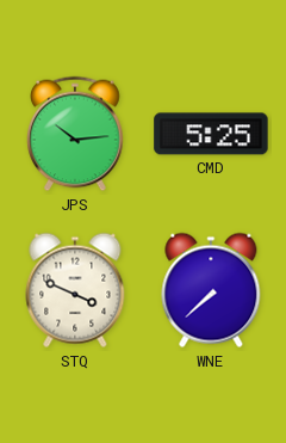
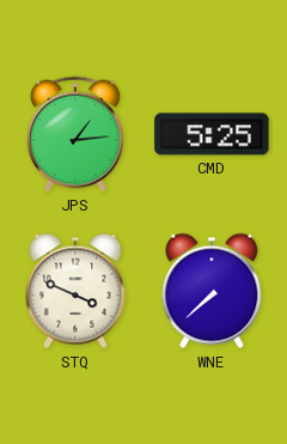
JPS: 10:14 -> 1:14 (77, 134)
